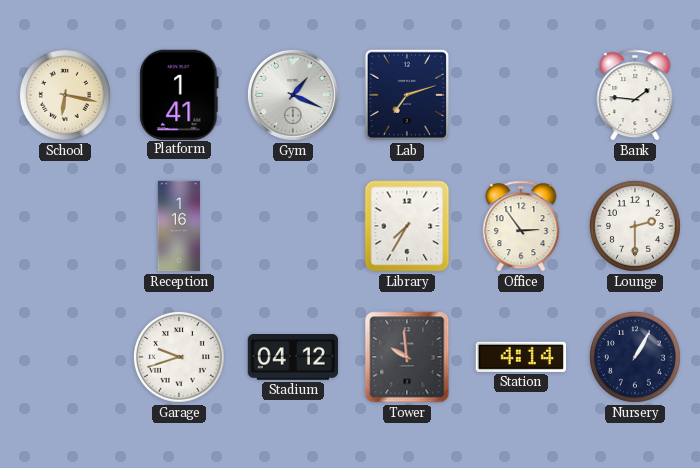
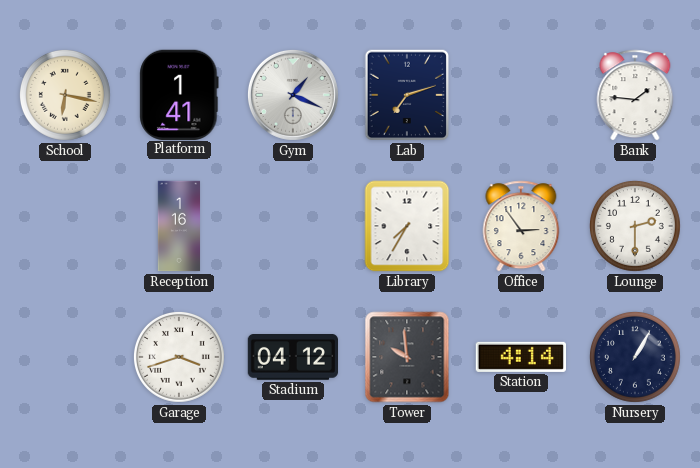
Garage: 9:42 -> 3:42 (179, 357)
